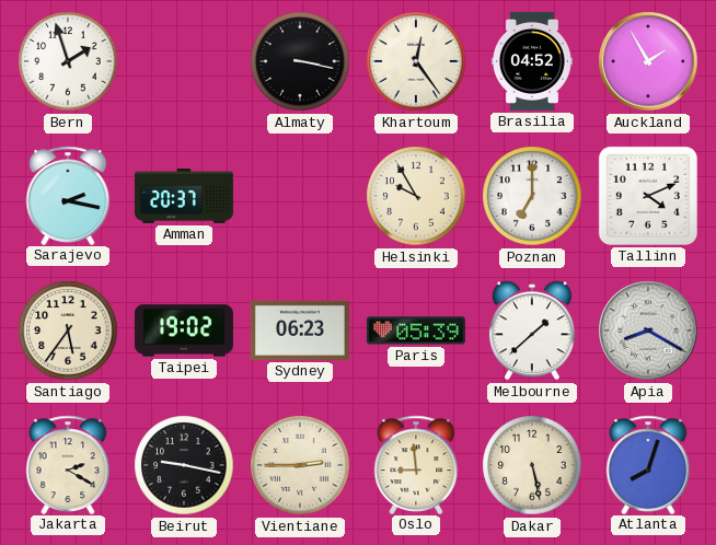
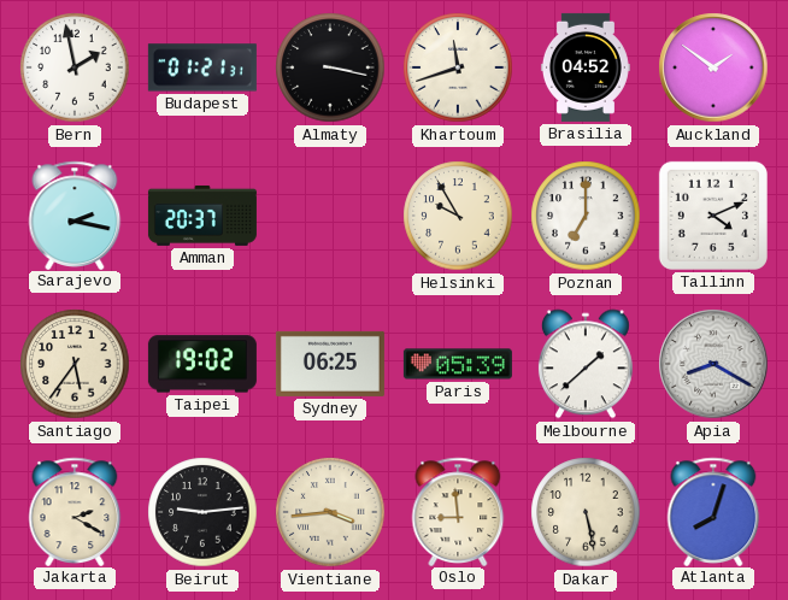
Bern: 1:57 -> 1:58 (75, 67)
Budapest: none -> 01:21 (202, 67)
Khartoum: 12:24 -> 11:42 (458, 67)
Auckland: 1:55 -> 1:51 (713, 67)
Sydney: 06:23 -> 06:25 (330, 364)
Beirut: 9:17 -> 9:14 (202, 512)
Vientiane: 2:45 -> 3:44 (330, 512)
